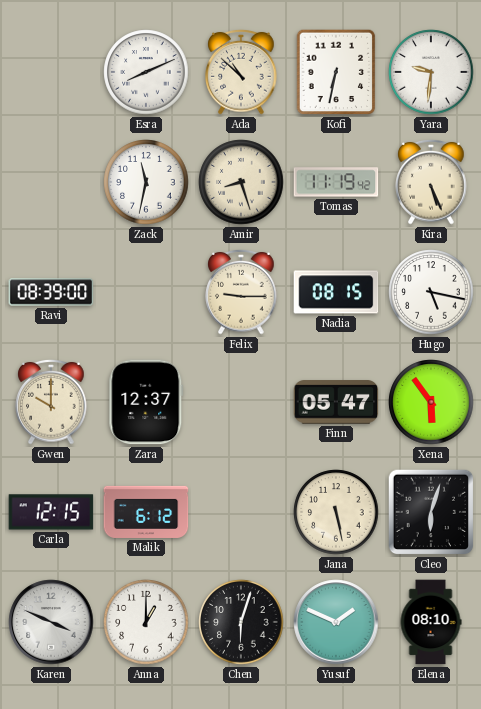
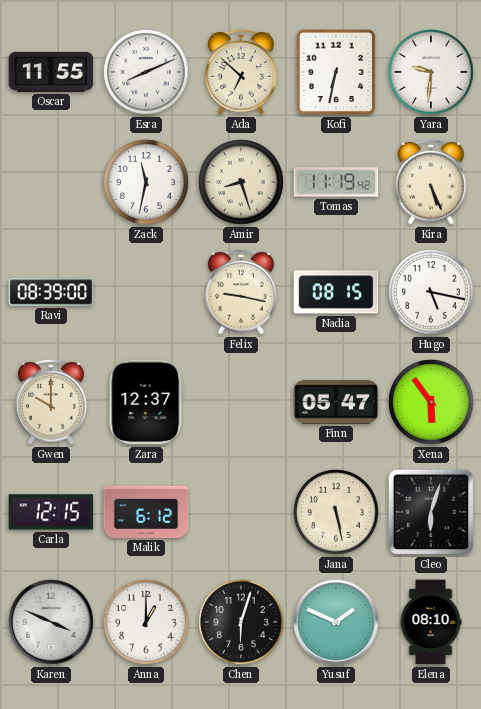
Oscar: none -> 11:55 (51, 72)
Ada: 10:52 -> 6:52 (241, 72)
Felix: 9:15 -> 9:17 (241, 292)
